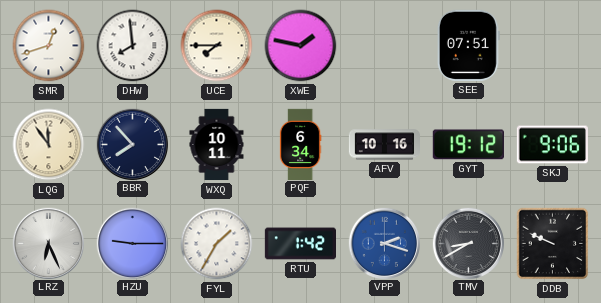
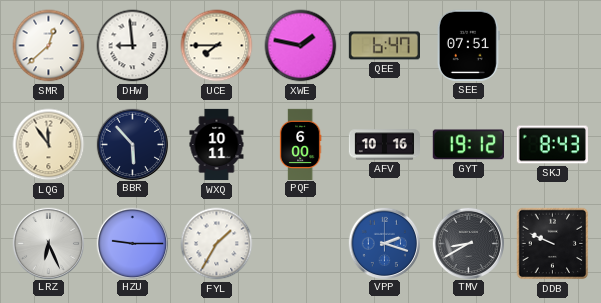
SMR: 12:42 -> 12:38 (49, 46)
DHW: 7:59 -> 8:59 (133, 46)
QEE: none -> 6:47 (384, 46)
BBR: 7:53 -> 5:53 (132, 144)
PQF: 6:34 -> 6:00 (300, 144)
SKJ: 9:06 -> 8:43 (552, 145)
RTU: 1:42 -> none (300, 244)
